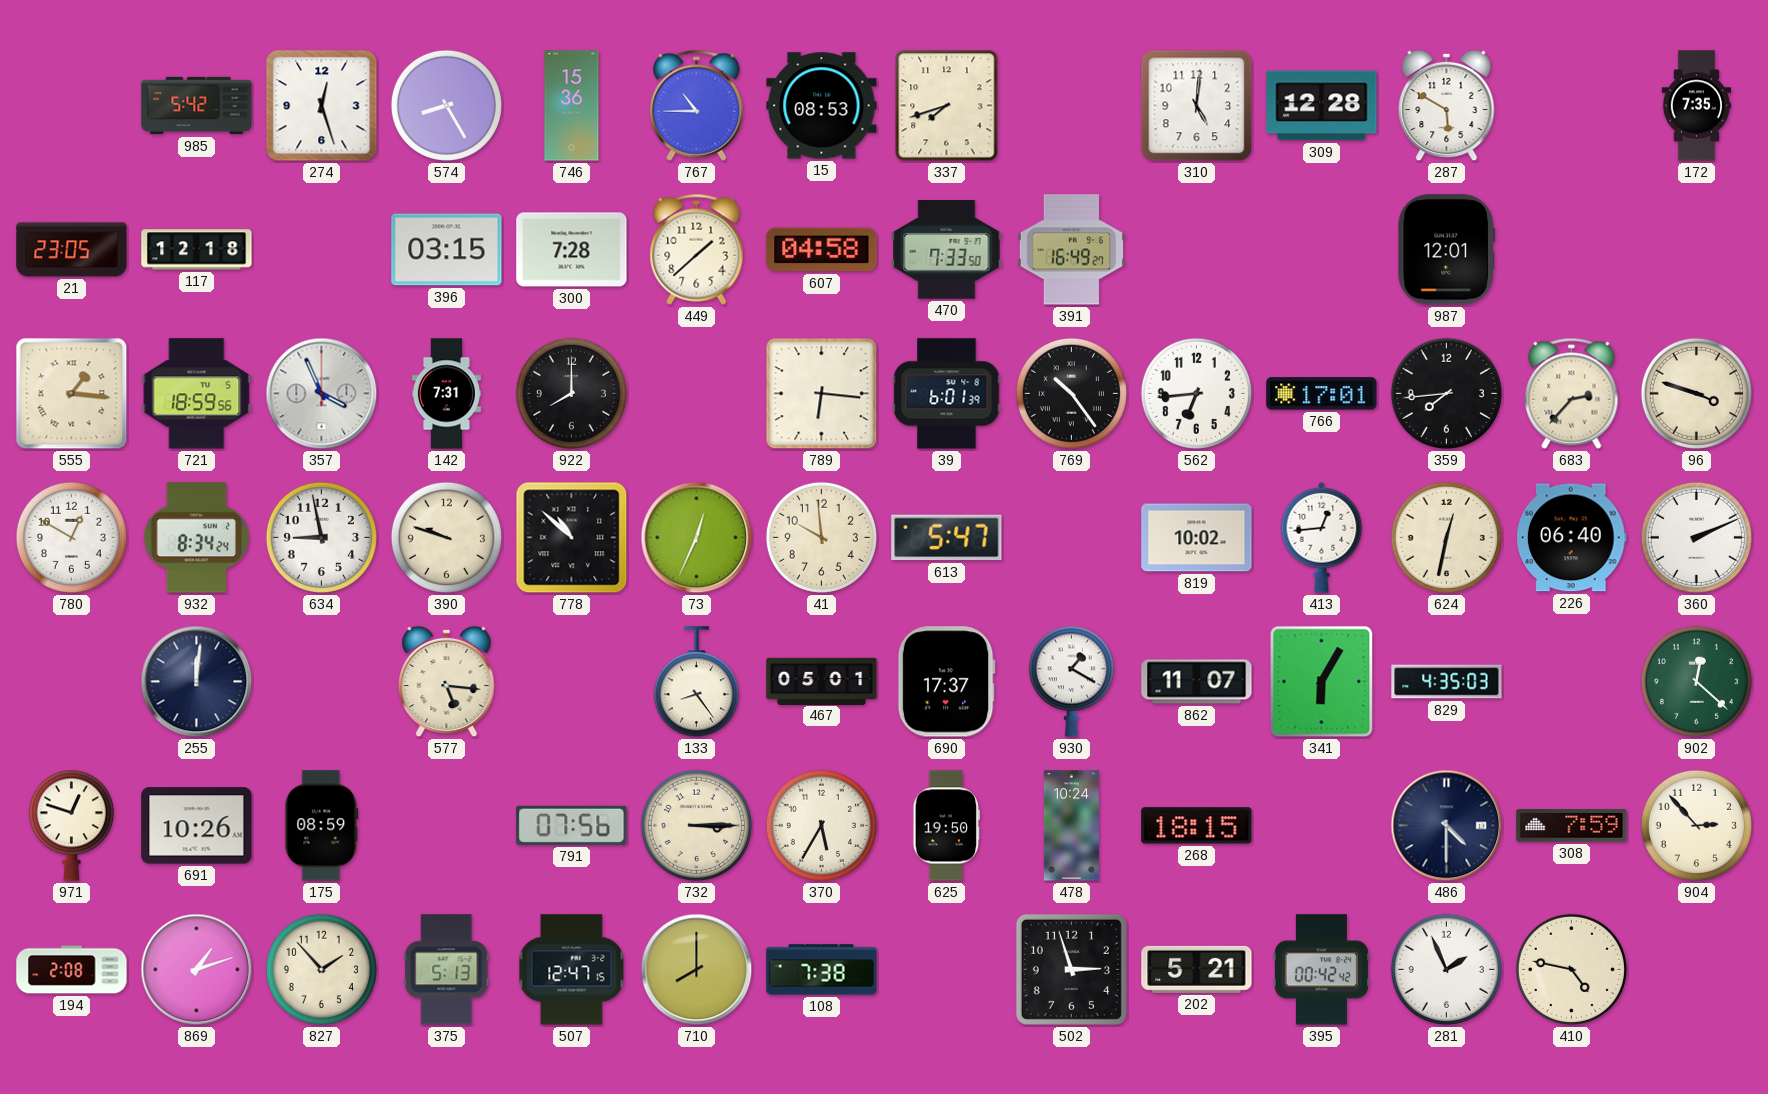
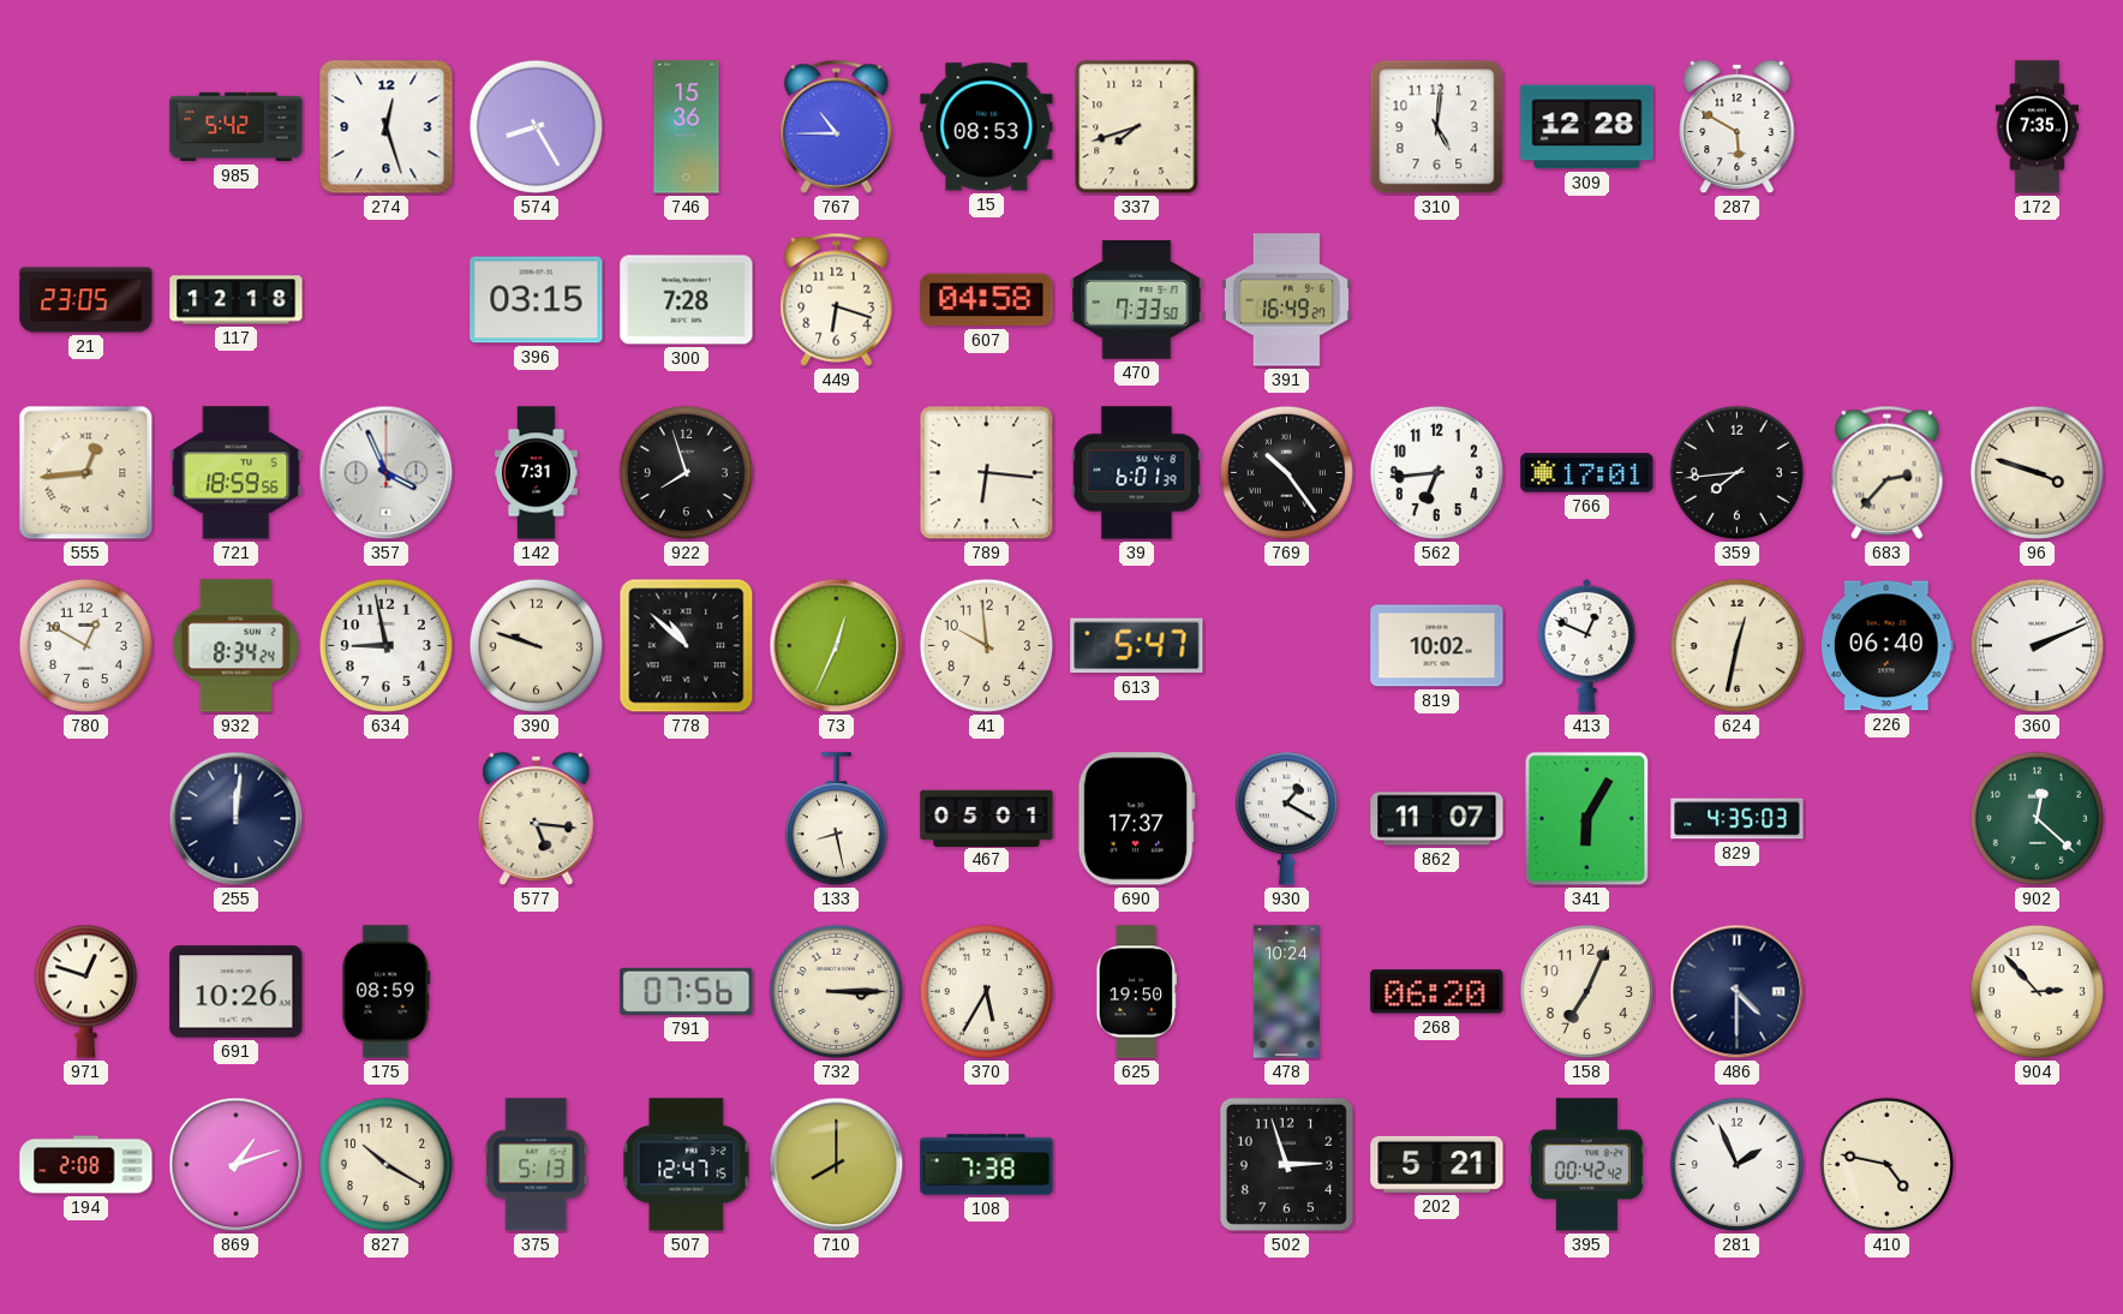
449: 1:38 -> 6:18 (837, 299)
987: 12:01 -> none (1447, 250)
555: 1:16 -> 12:44 (86, 473)
922: 8:00 -> 7:57 (686, 472)
413: 12:44 -> 12:49 (1587, 645)
133: 8:24 -> 8:28 (836, 819)
268: 18:15 -> 06:20 (1437, 992)
158: none -> 7:04 (1586, 991)
308: 7:59 -> none (1572, 826)
827: 1:53 -> 10:20 (385, 1164)
